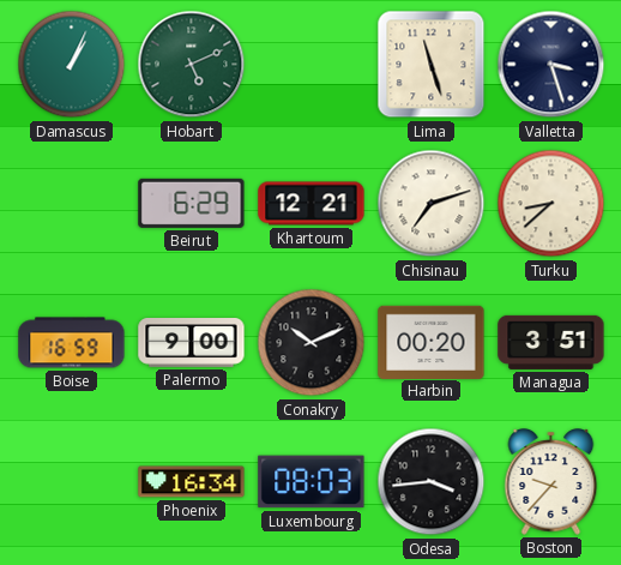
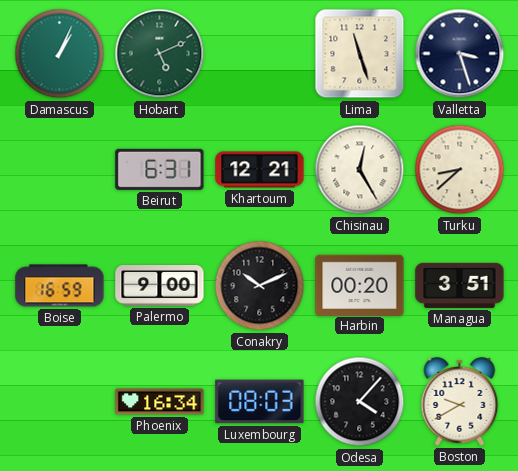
Beirut: 6:29 -> 6:31 (160, 169)
Chisinau: 7:12 -> 12:25 (360, 170)
Odesa: 3:44 -> 4:07 (360, 402)
Boston: 9:37 -> 9:40 (460, 402)
